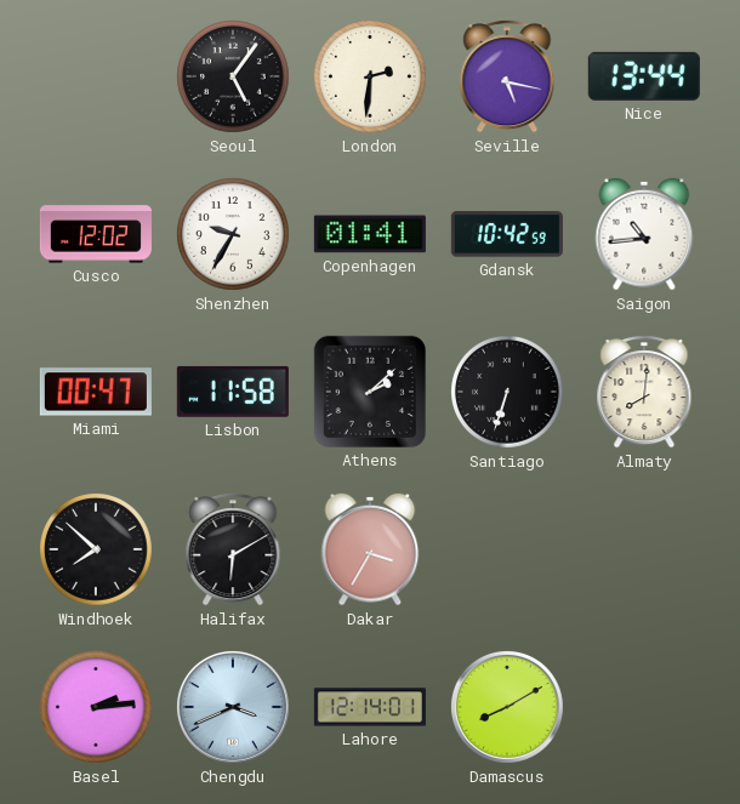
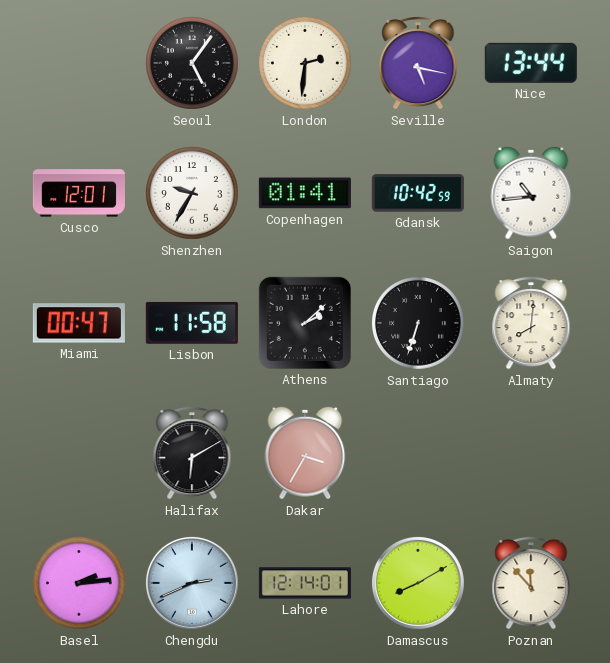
Cusco: 12:02 -> 12:01 (79, 193)
Windhoek: 7:52 -> none (97, 551)
Chengdu: 3:41 -> 2:41 (192, 583)
Poznan: none -> 11:53 (531, 584)
